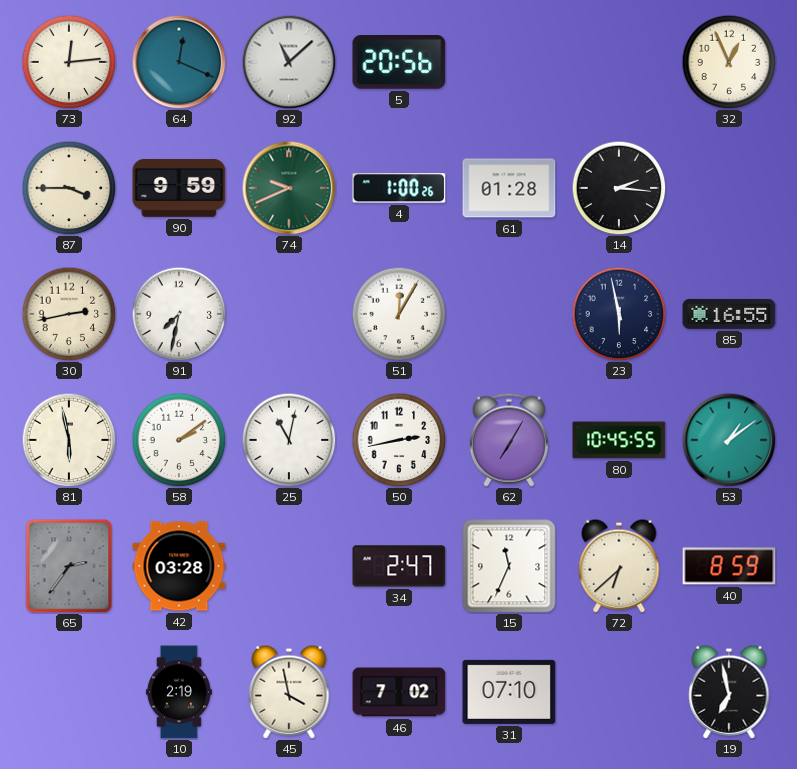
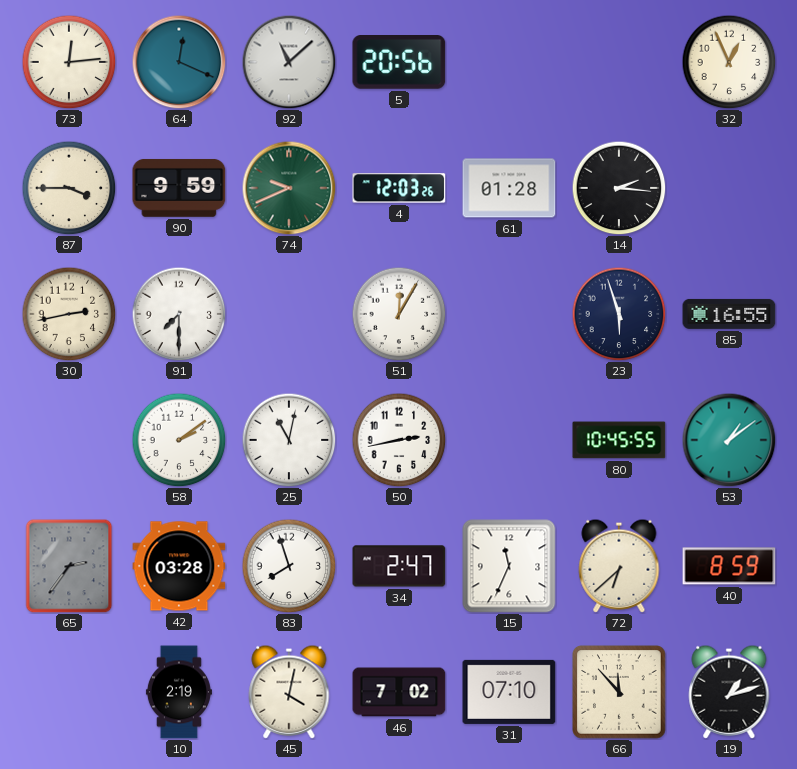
4: 1:00 -> 12:03 (399, 188)
91: 7:32 -> 7:30 (179, 314)
23: 5:58 -> 5:57 (619, 314)
81: 5:58 -> none (69, 440)
62: 7:05 -> none (509, 440)
83: none -> 7:57 (289, 566)
45: 3:58 -> 4:02 (289, 692)
66: none -> 11:53 (619, 692)
19: 6:58 -> 1:12 (729, 692)
